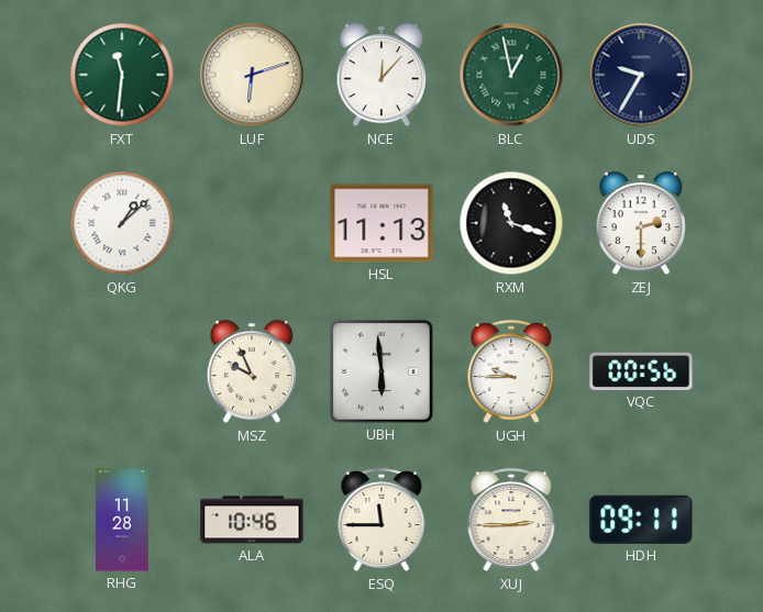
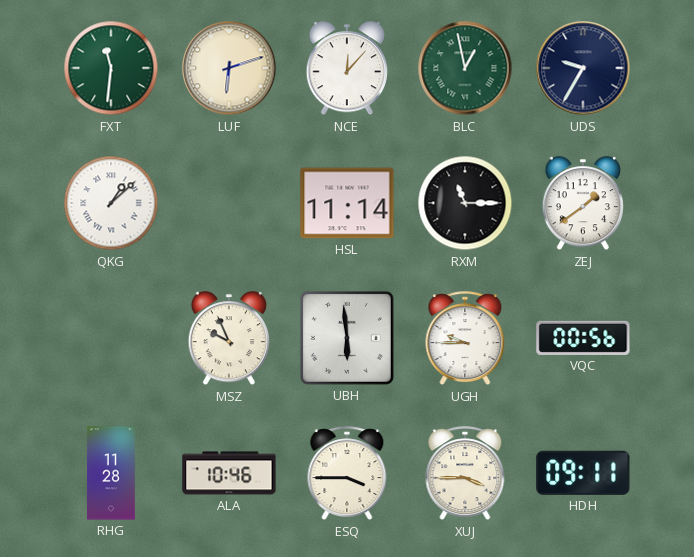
HSL: 11:13 -> 11:14 (347, 203)
RXM: 11:18 -> 11:15 (465, 203)
ZEJ: 2:30 -> 1:39 (583, 204)
ESQ: 11:45 -> 3:45 (347, 474)
XUJ: 2:45 -> 3:45 (465, 474)
